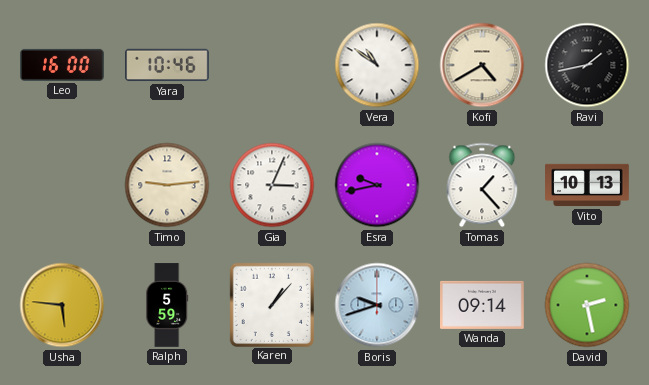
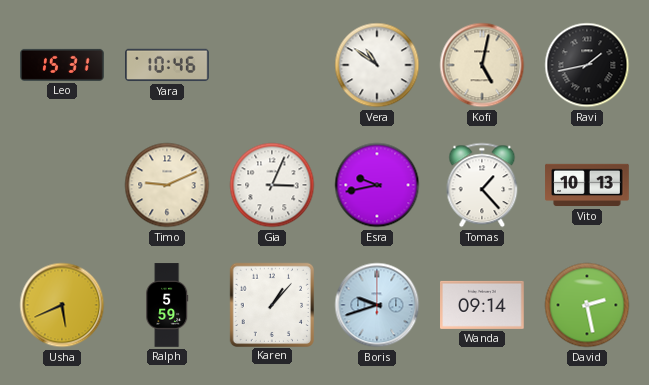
Leo: 16:00 -> 15:31 (62, 65)
Kofi: 4:40 -> 5:02 (482, 65)
Timo: 9:14 -> 9:11 (167, 185)
Usha: 5:46 -> 5:41 (62, 305)
